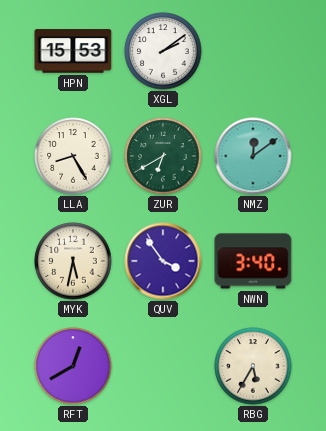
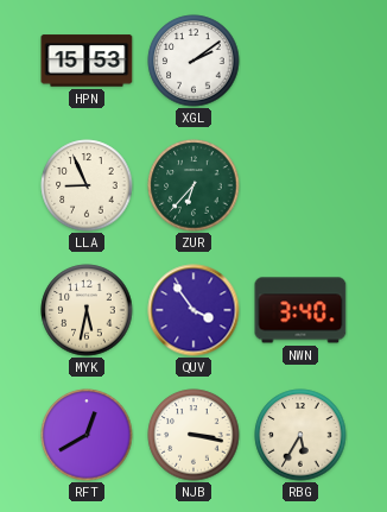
LLA: 8:25 -> 8:56 (87, 185)
ZUR: 6:40 -> 6:37 (193, 185)
NMZ: 12:09 -> none (253, 156)
NJB: none -> 3:17 (193, 435)
